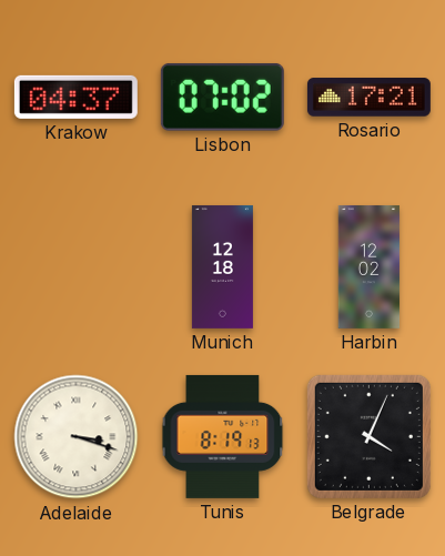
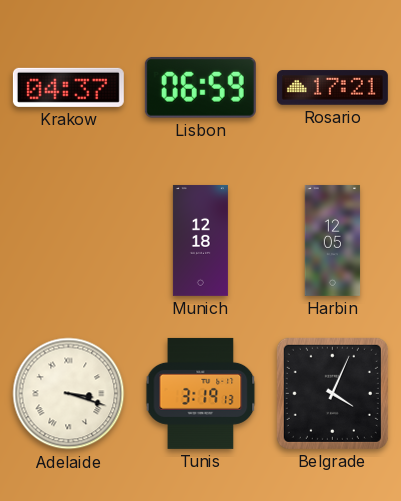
Lisbon: 07:02 -> 06:59 (200, 87)
Harbin: 12:02 -> 12:05 (333, 240)
Tunis: 8:19 -> 3:19 (201, 393)
